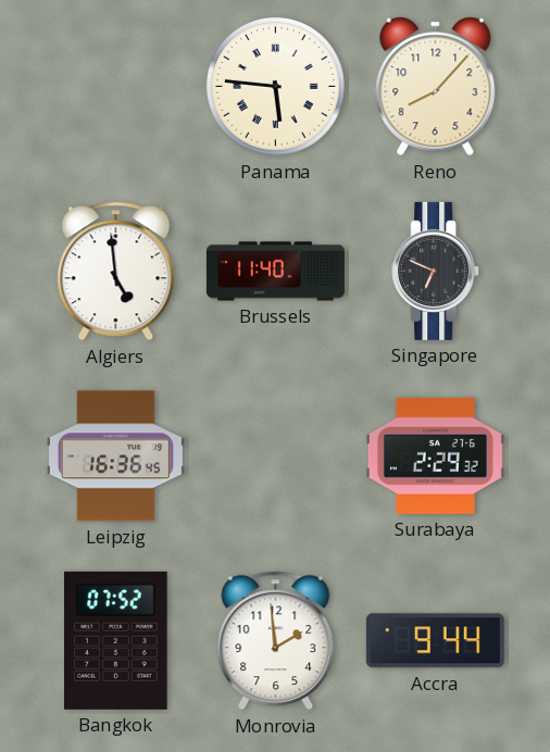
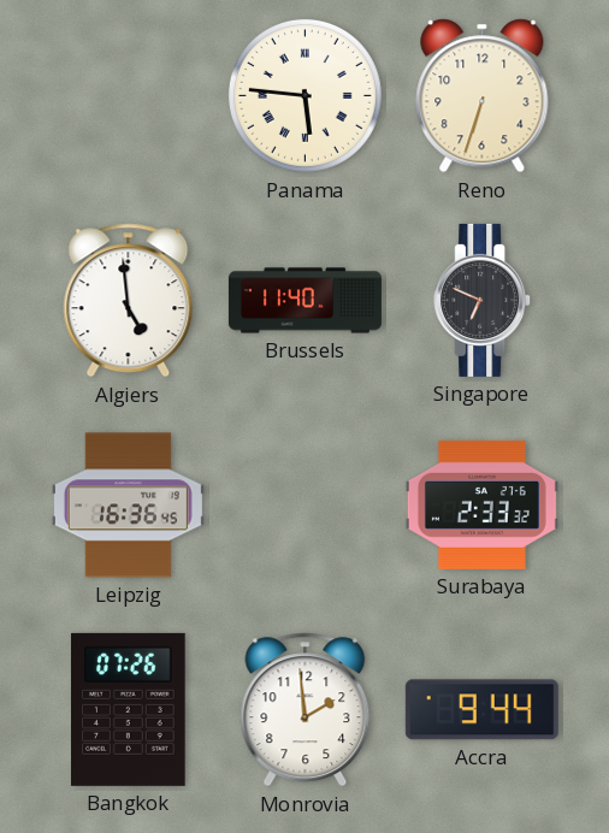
Reno: 8:07 -> 6:33 (483, 96)
Surabaya: 2:29 -> 2:33 (481, 504)
Bangkok: 07:52 -> 07:26 (129, 709)
